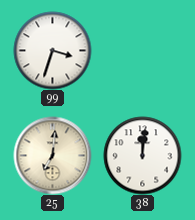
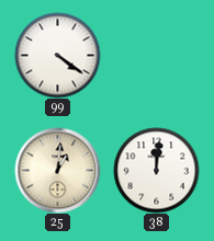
99: 3:33 -> 4:21 (57, 55)
25: 7:01 -> 1:01 (57, 170)
